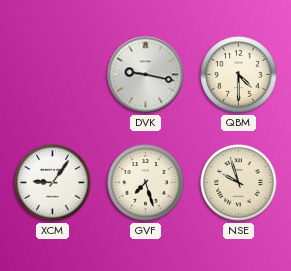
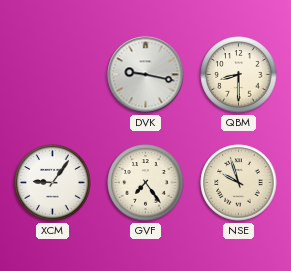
QBM: 4:30 -> 8:30 (239, 75)
GVF: 7:27 -> 7:24 (146, 183)
